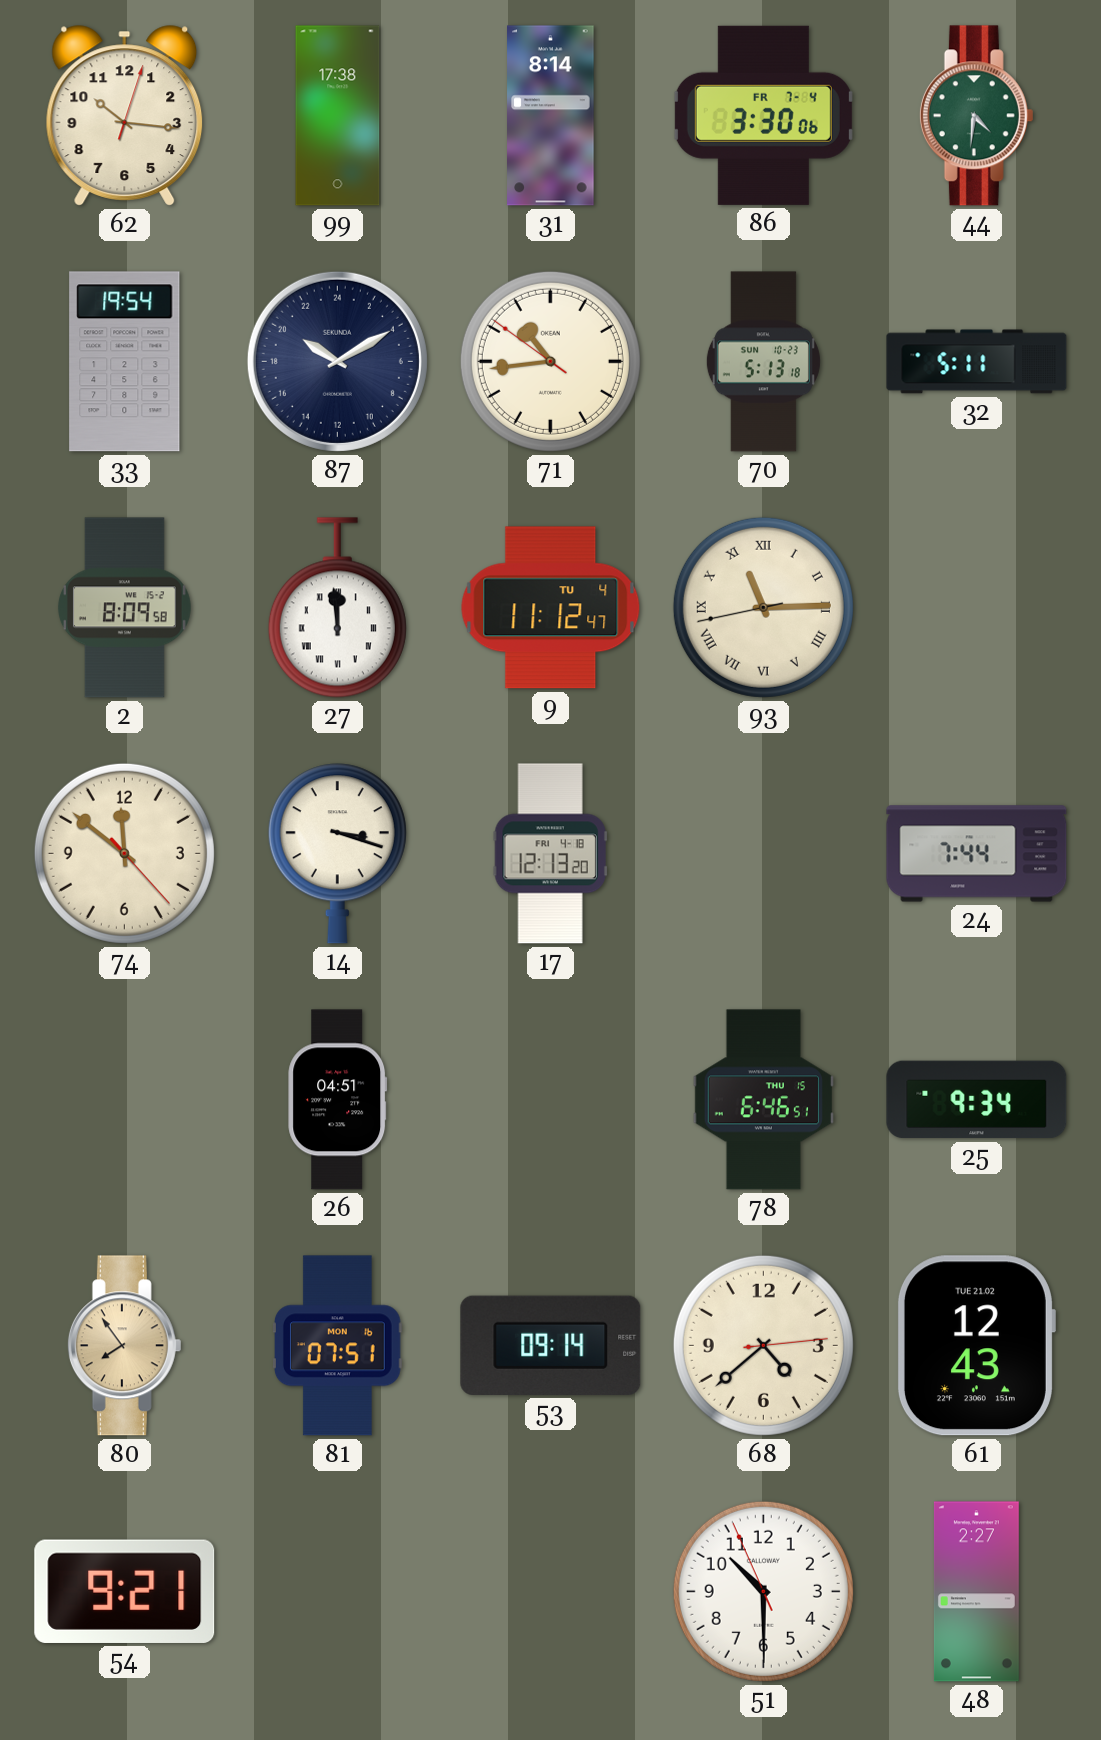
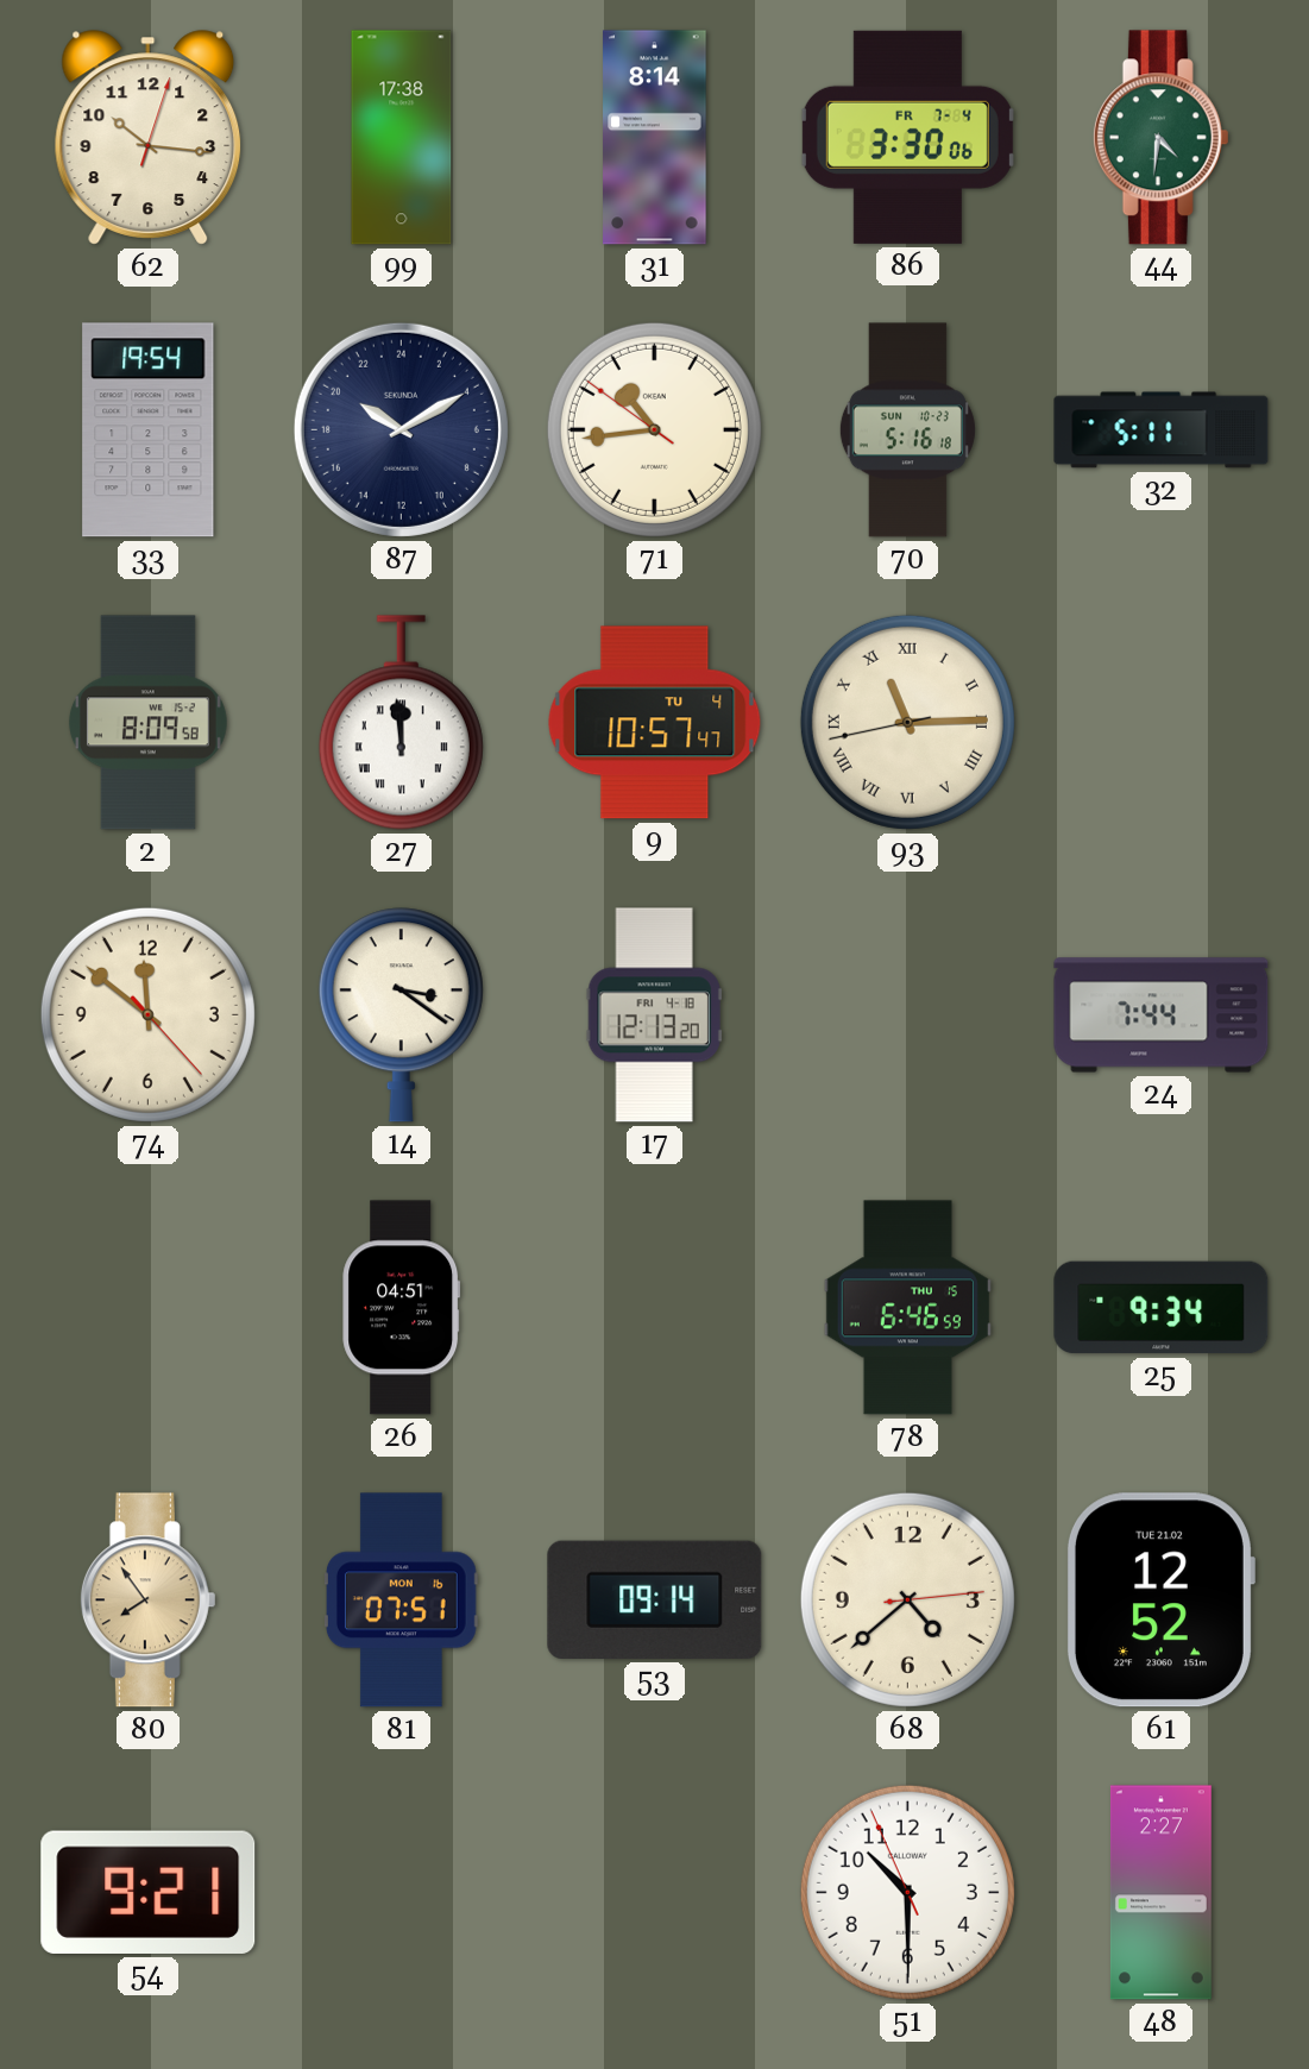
70: 5:13 -> 5:16 (907, 430)
9: 11:12 -> 10:57 (655, 723)
14: 3:18 -> 3:21 (401, 1015)
78: 6:46:51 -> 6:46:59 (907, 1308)
61: 12:43 -> 12:52 (1160, 1601)
